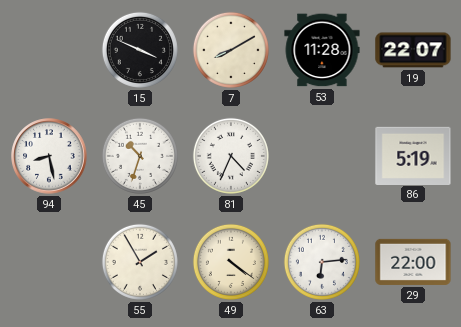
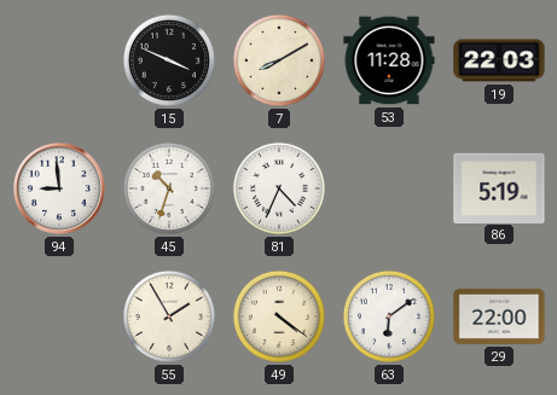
19: 22:07 -> 22:03 (499, 60)
94: 8:28 -> 8:59 (59, 188)
63: 6:14 -> 6:09 (389, 316)
